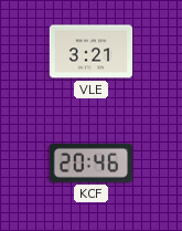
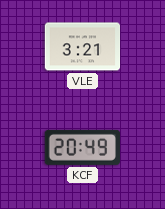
KCF: 20:46 -> 20:49 (82, 147)
